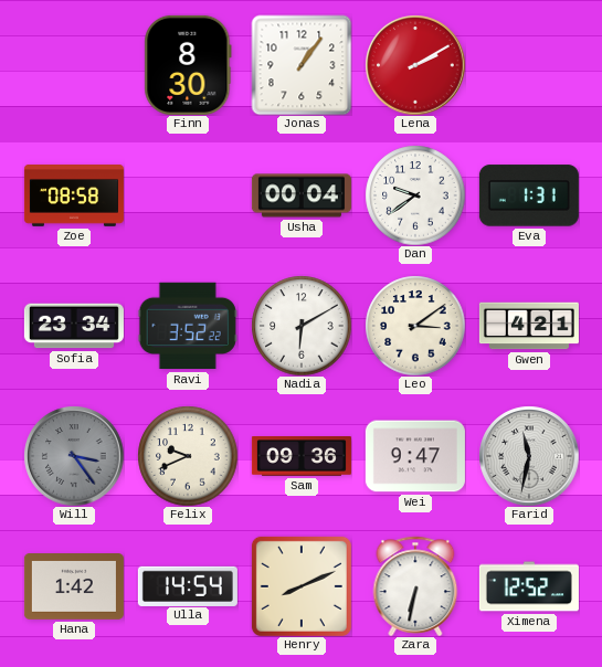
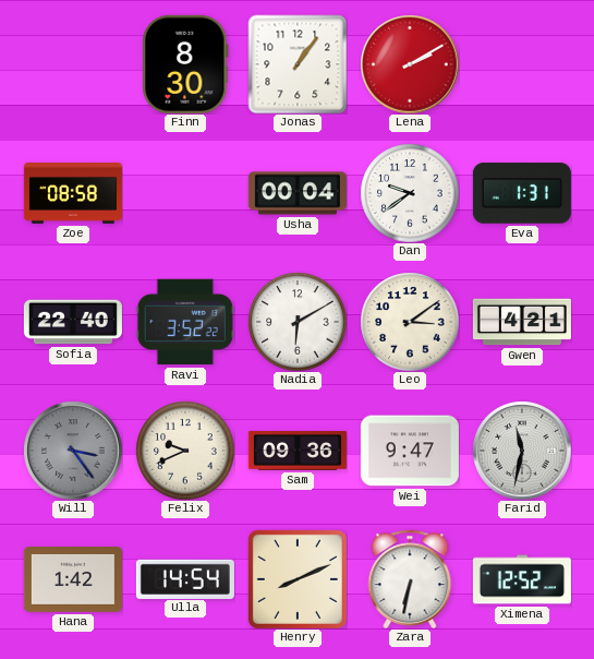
Sofia: 23:34 -> 22:40 (73, 322)
